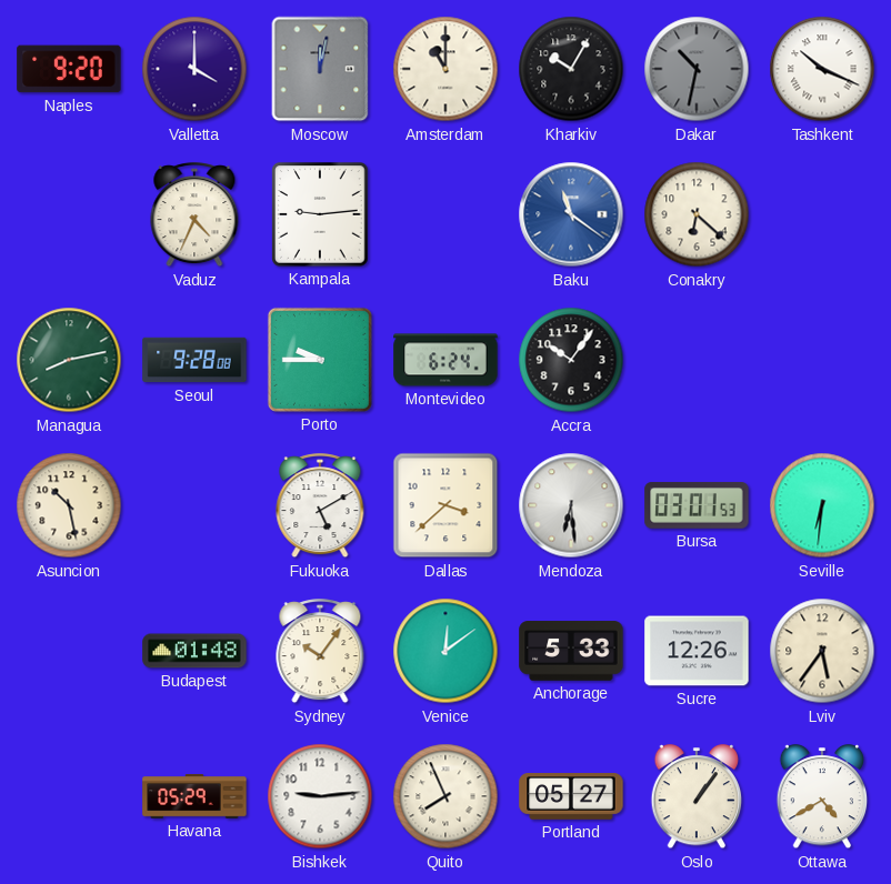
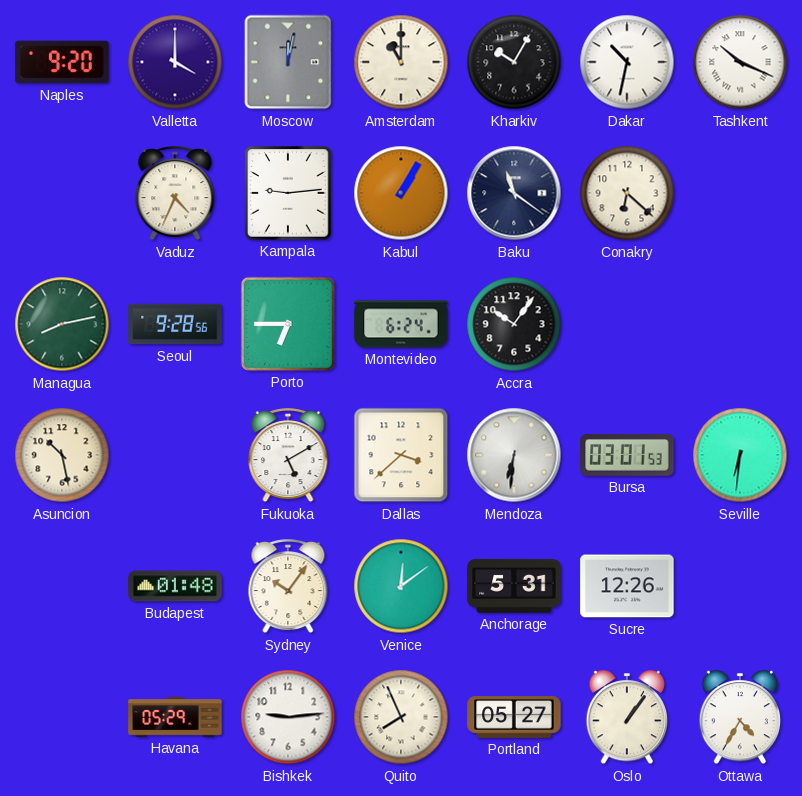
Dakar dial: grey -> white (627, 62)
Kabul: none -> 1:05 (401, 193)
Baku dial: blue -> navy (514, 193)
Seoul: 9:28:08 -> 9:28:56 (175, 324)
Porto: 9:45 -> 6:45 (288, 324)
Mendoza: 6:29 -> 6:31 (514, 455)
Anchorage: 5:33 -> 5:31 (514, 586)
Lviv: 5:36 -> none (822, 651)
Ottawa: 4:40 -> 4:35 (740, 718)
